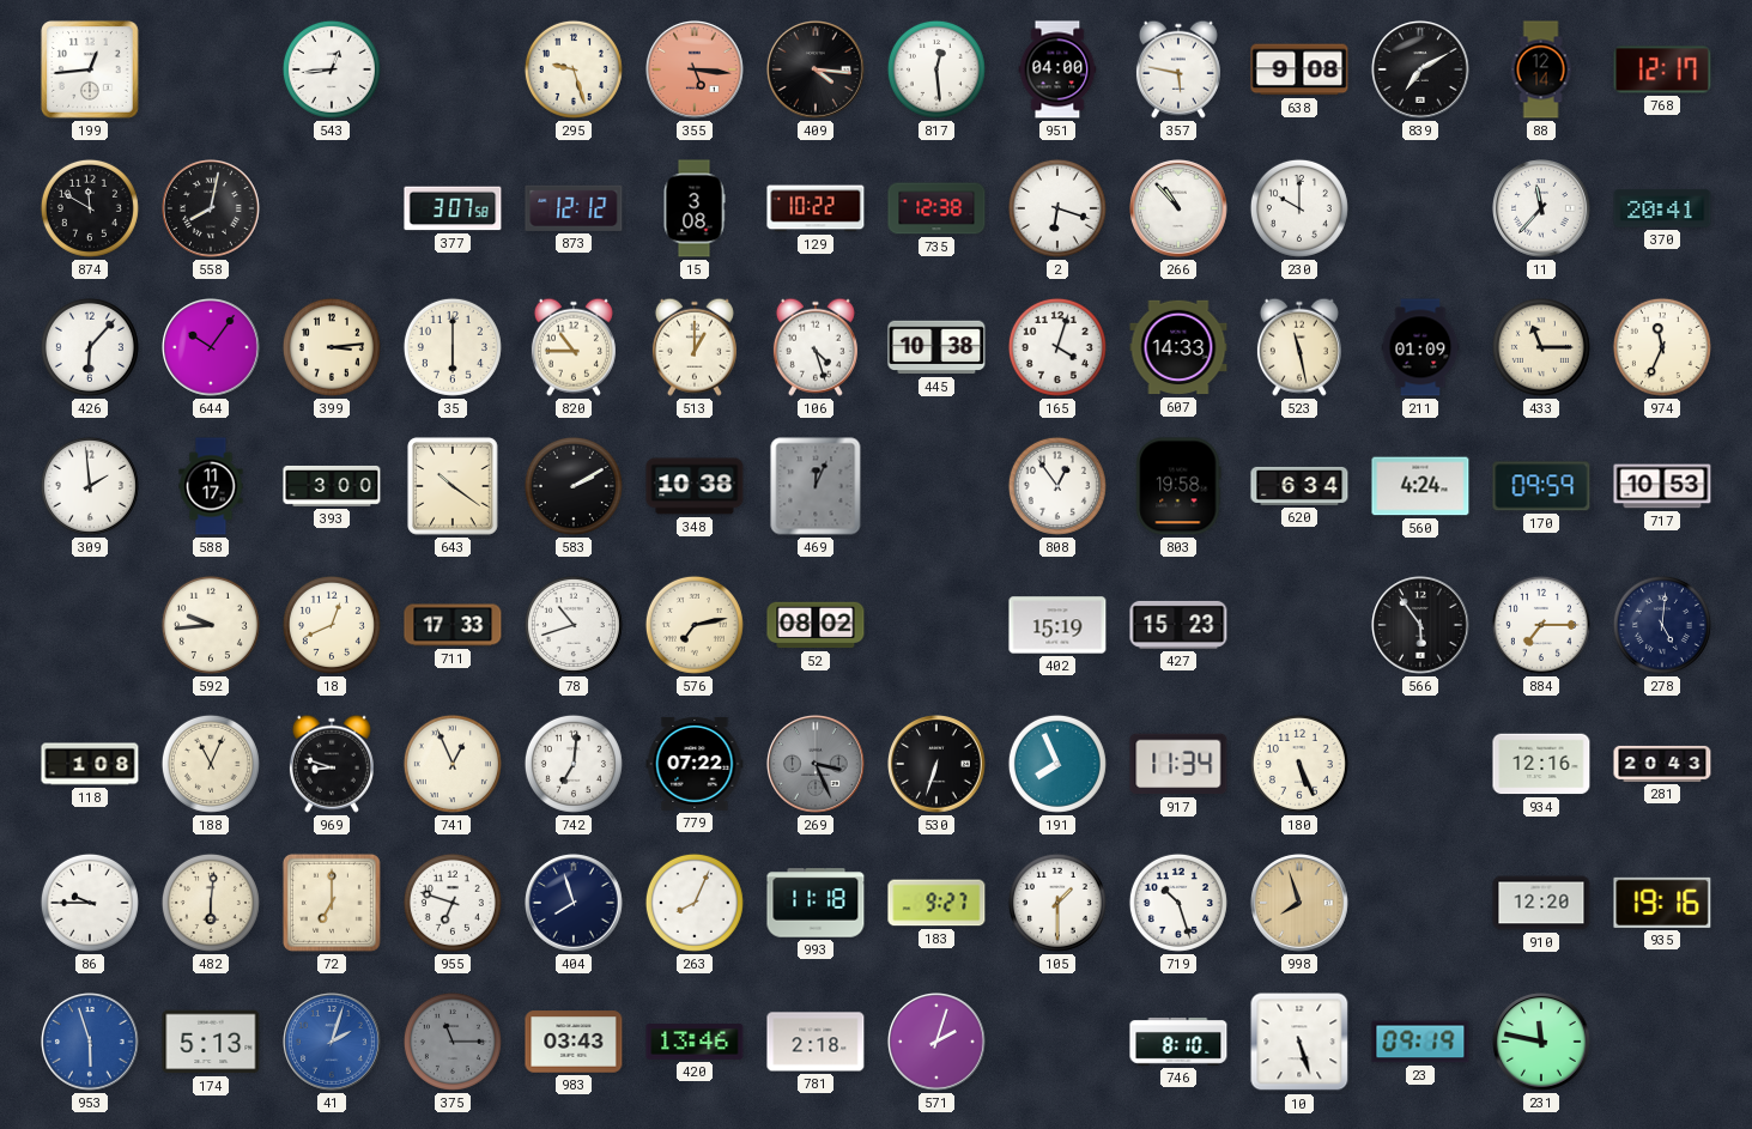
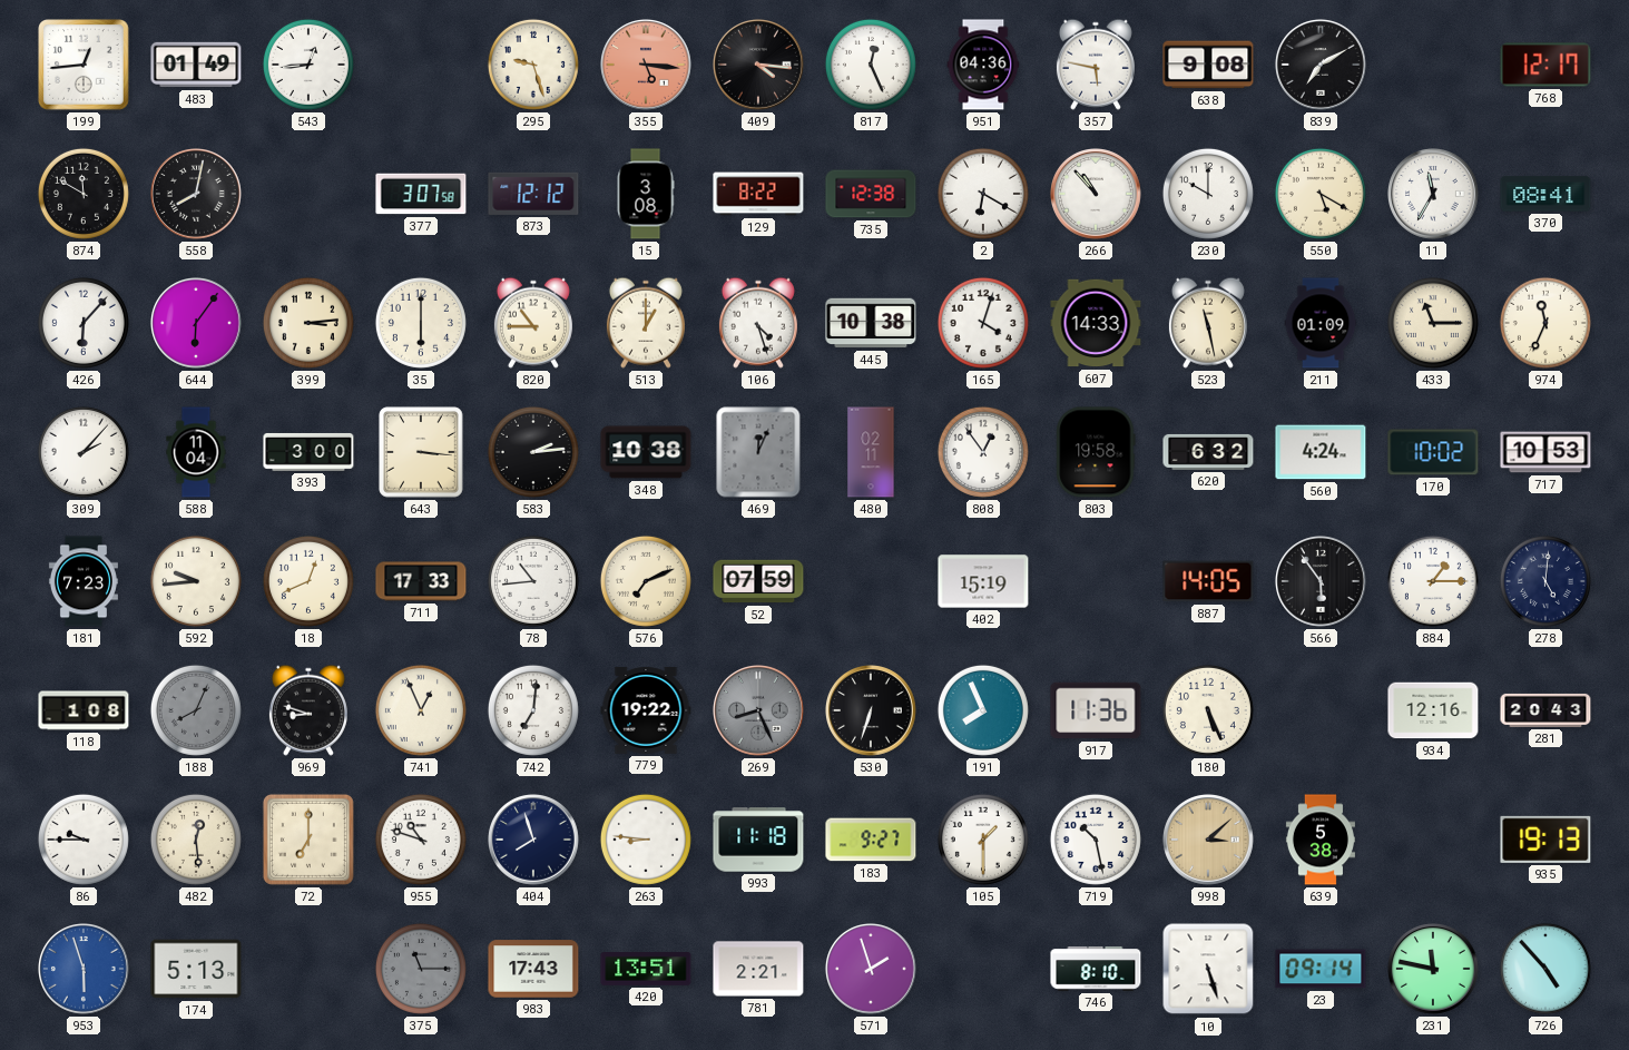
483: none -> 01:49 (196, 65)
817: 12:29 -> 12:26 (871, 65)
951: 04:00 -> 04:36 (983, 65)
88: 12:14 -> none (1541, 69)
129: 10:22 -> 8:22 (758, 194)
2: 6:18 -> 6:20 (983, 194)
550: none -> 5:20 (1321, 194)
11: 11:37 -> 11:35 (1434, 195)
370: 20:41 -> 08:41 (1545, 194)
644: 10:06 -> 6:06 (197, 324)
309: 1:59 -> 2:07 (84, 452)
588: 11:17 -> 11:04 (196, 452)
643: 10:21 -> 3:16 (421, 452)
583: 2:10 -> 2:14 (533, 452)
480: none -> 02:11 (871, 452)
620: 6:34 -> 6:32 (1208, 452)
170: 09:59 -> 10:02 (1433, 452)
181: none -> 7:23 (84, 581)
78: 10:42 -> 10:44 (533, 581)
576: 7:13 -> 7:11 (646, 581)
52: 08:02 -> 07:59 (758, 581)
427: 15:23 -> none (1178, 625)
887: none -> 14:05 (1208, 581)
884: 7:15 -> 1:15 (1433, 581)
188: 11:04 -> 8:04 (196, 710)
188 dial: cream -> grey (196, 710)
779: 07:22 -> 19:22 (646, 710)
269: 3:26 -> 8:26 (759, 712)
917: 11:34 -> 11:36 (1096, 710)
482: 6:01 -> 12:29 (196, 840)
955: 6:48 -> 10:48 (421, 840)
263: 8:04 -> 8:46 (646, 840)
719: 10:27 -> 10:28 (1096, 840)
998: 7:57 -> 3:08 (1209, 841)
639: none -> 5:38 (1321, 840)
910: 12:20 -> none (1541, 903)
935: 19:16 -> 19:13 (1545, 840)
41: 2:03 -> none (333, 1043)
983: 03:43 -> 17:43 (533, 969)
420: 13:46 -> 13:51 (646, 969)
781: 2:18 -> 2:21 (758, 969)
571: 2:03 -> 1:57 (872, 970)
23: 09:19 -> 09:14 (1321, 969)
726: none -> 4:53 (1545, 969)
